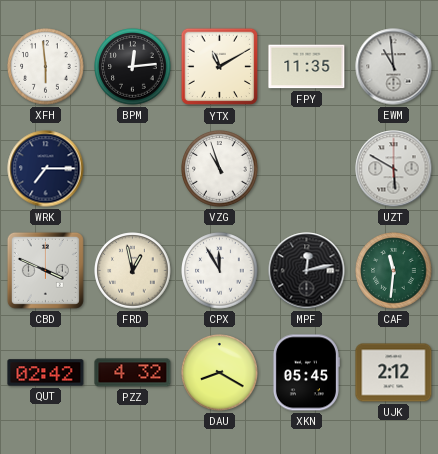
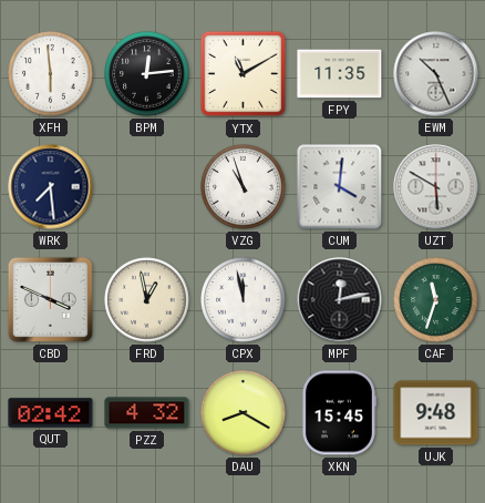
EWM: 10:59 -> 10:26 (436, 74)
WRK: 7:15 -> 7:29 (51, 187)
CUM: none -> 4:01 (340, 187)
CPX: 11:55 -> 11:58 (244, 300)
CAF: 11:31 -> 11:33 (436, 300)
XKN: 05:45 -> 15:45 (339, 413)
UJK: 2:12 -> 9:48 (436, 413)
